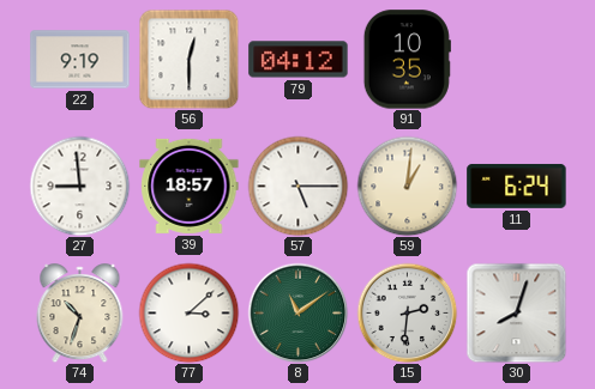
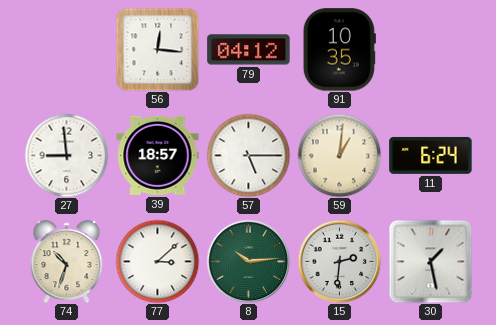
22: 9:19 -> none (80, 60)
56: 12:30 -> 12:16 (157, 49)
8: 11:09 -> 10:14 (248, 261)
30: 8:03 -> 1:28 (430, 261)
